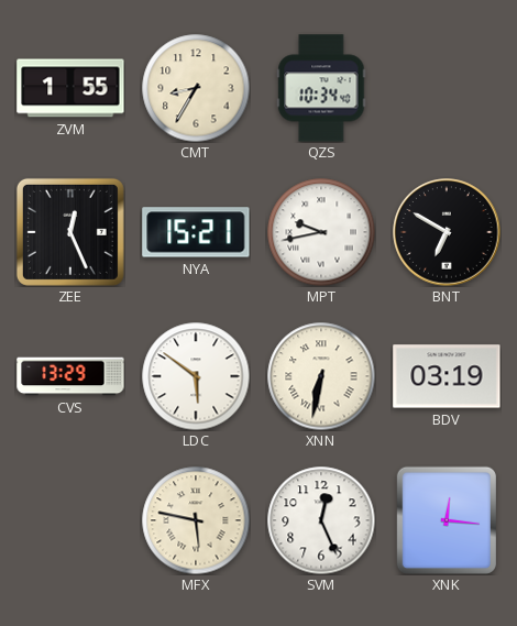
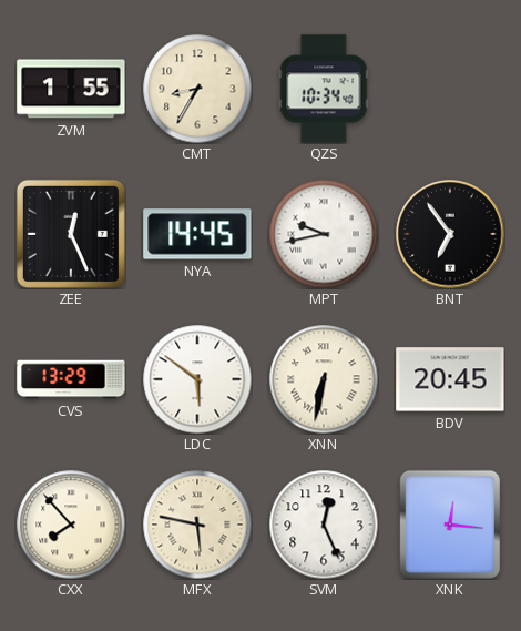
NYA: 15:21 -> 14:45 (197, 234)
BNT: 6:50 -> 6:54 (450, 234)
BDV: 03:19 -> 20:45 (450, 379)
CXX: none -> 7:53 (71, 525)
